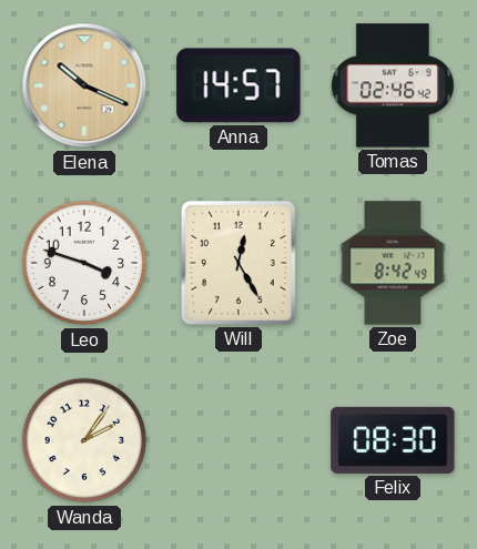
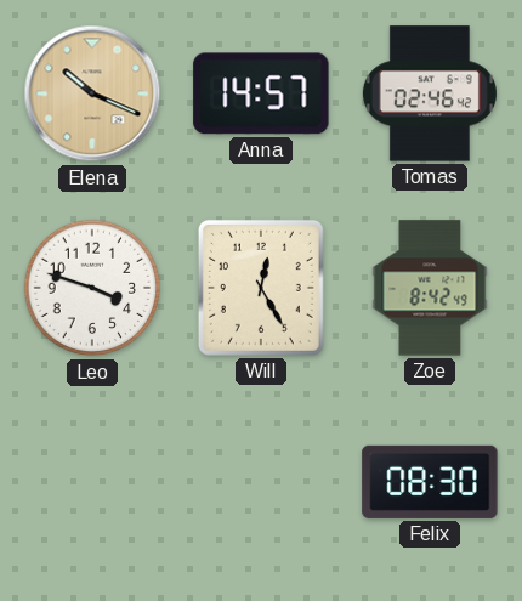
Wanda: 2:06 -> none (84, 440)
